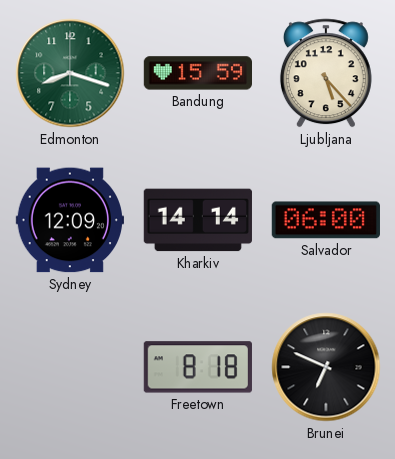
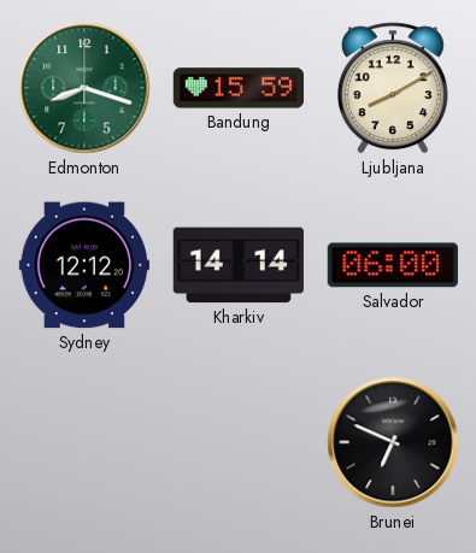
Ljubljana: 5:23 -> 8:10 (393, 88)
Sydney: 12:09 -> 12:12 (83, 265)
Freetown: 8:18 -> none (198, 367)
